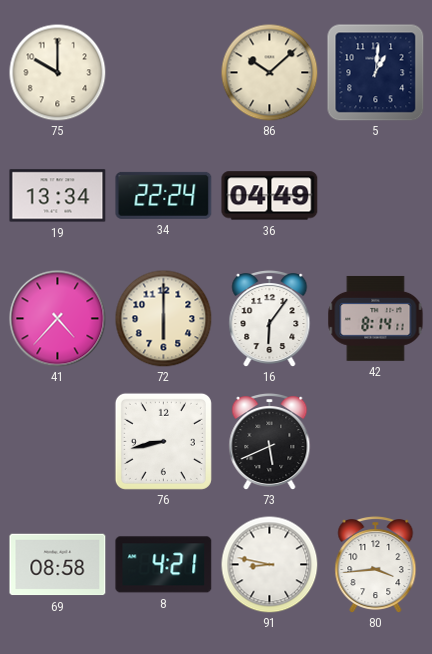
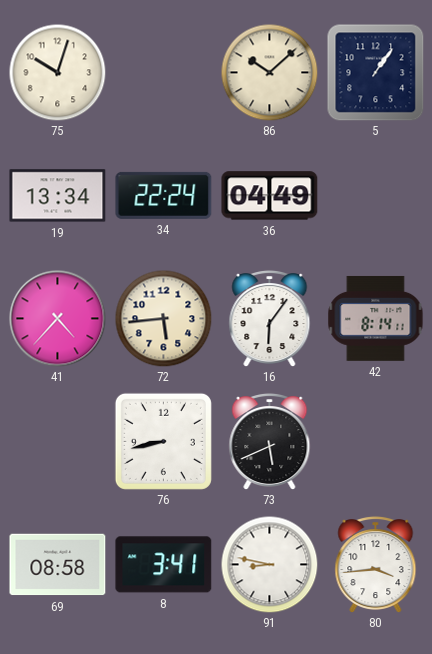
75: 10:00 -> 10:03 (57, 72)
5: 1:01 -> 1:06 (376, 73)
72: 6:00 -> 5:44 (163, 318)
8: 4:21 -> 3:41 (164, 565)
